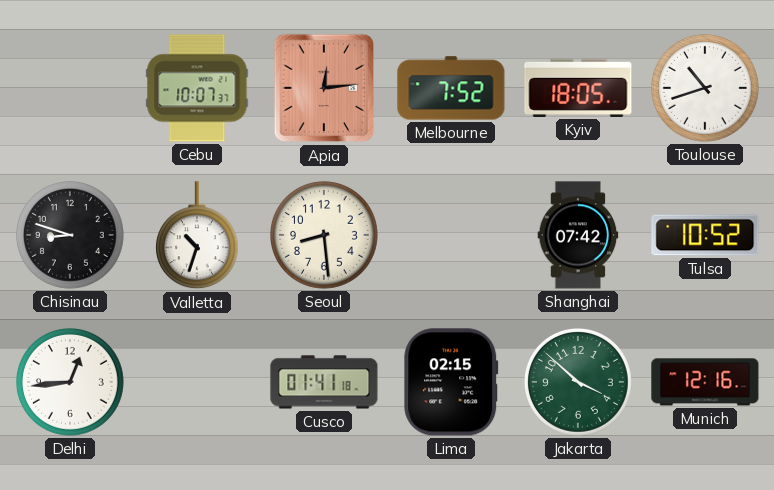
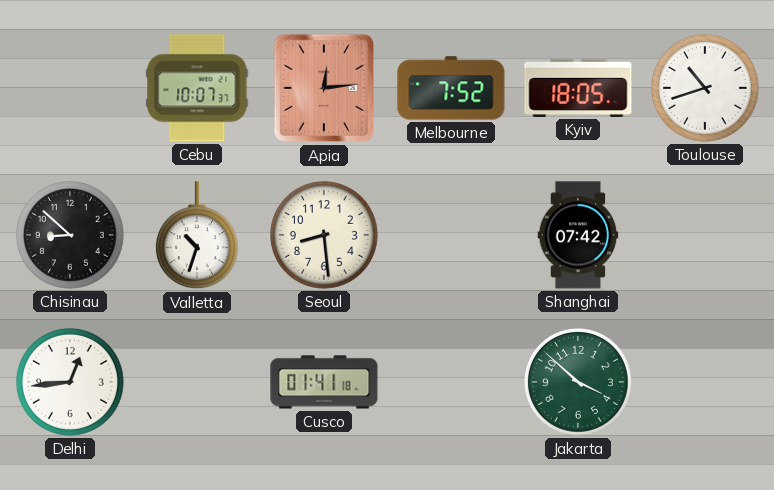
Chisinau: 8:48 -> 8:52 (71, 236)
Tulsa: 10:52 -> none (705, 235)
Lima: 02:15 -> none (451, 382)
Munich: 12:16 -> none (705, 382)
